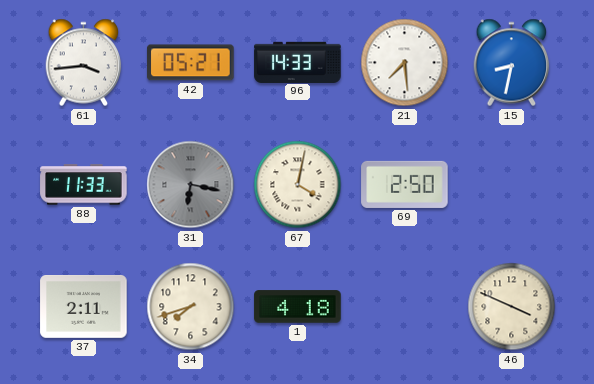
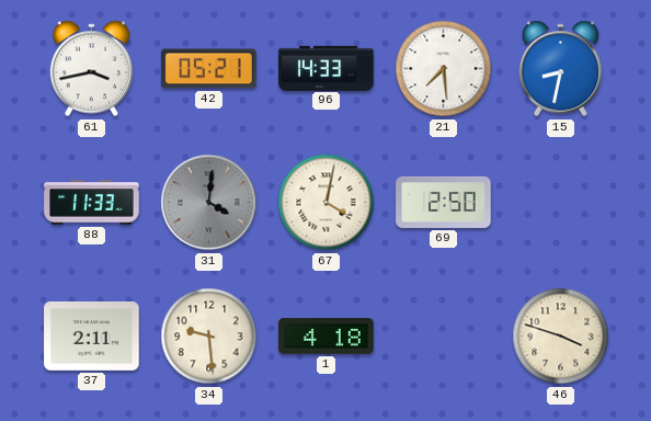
61: 3:44 -> 3:43 (92, 69)
31: 6:17 -> 4:01 (209, 203)
34: 7:42 -> 9:29 (209, 337)
46: 3:49 -> 3:48 (561, 337)
